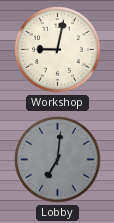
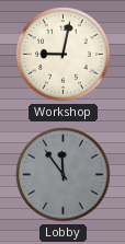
Lobby: 7:01 -> 11:54 (64, 175)
